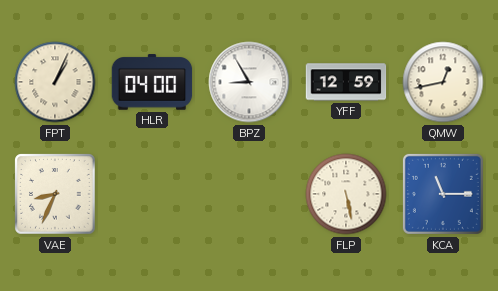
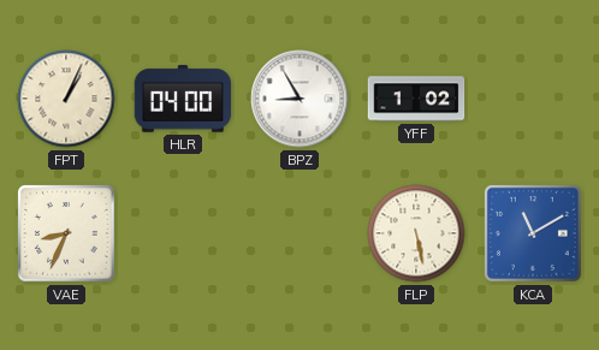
YFF: 12:59 -> 1:02 (416, 99)
QMW: 12:43 -> none (443, 82)
KCA: 11:15 -> 11:10 (533, 233)
